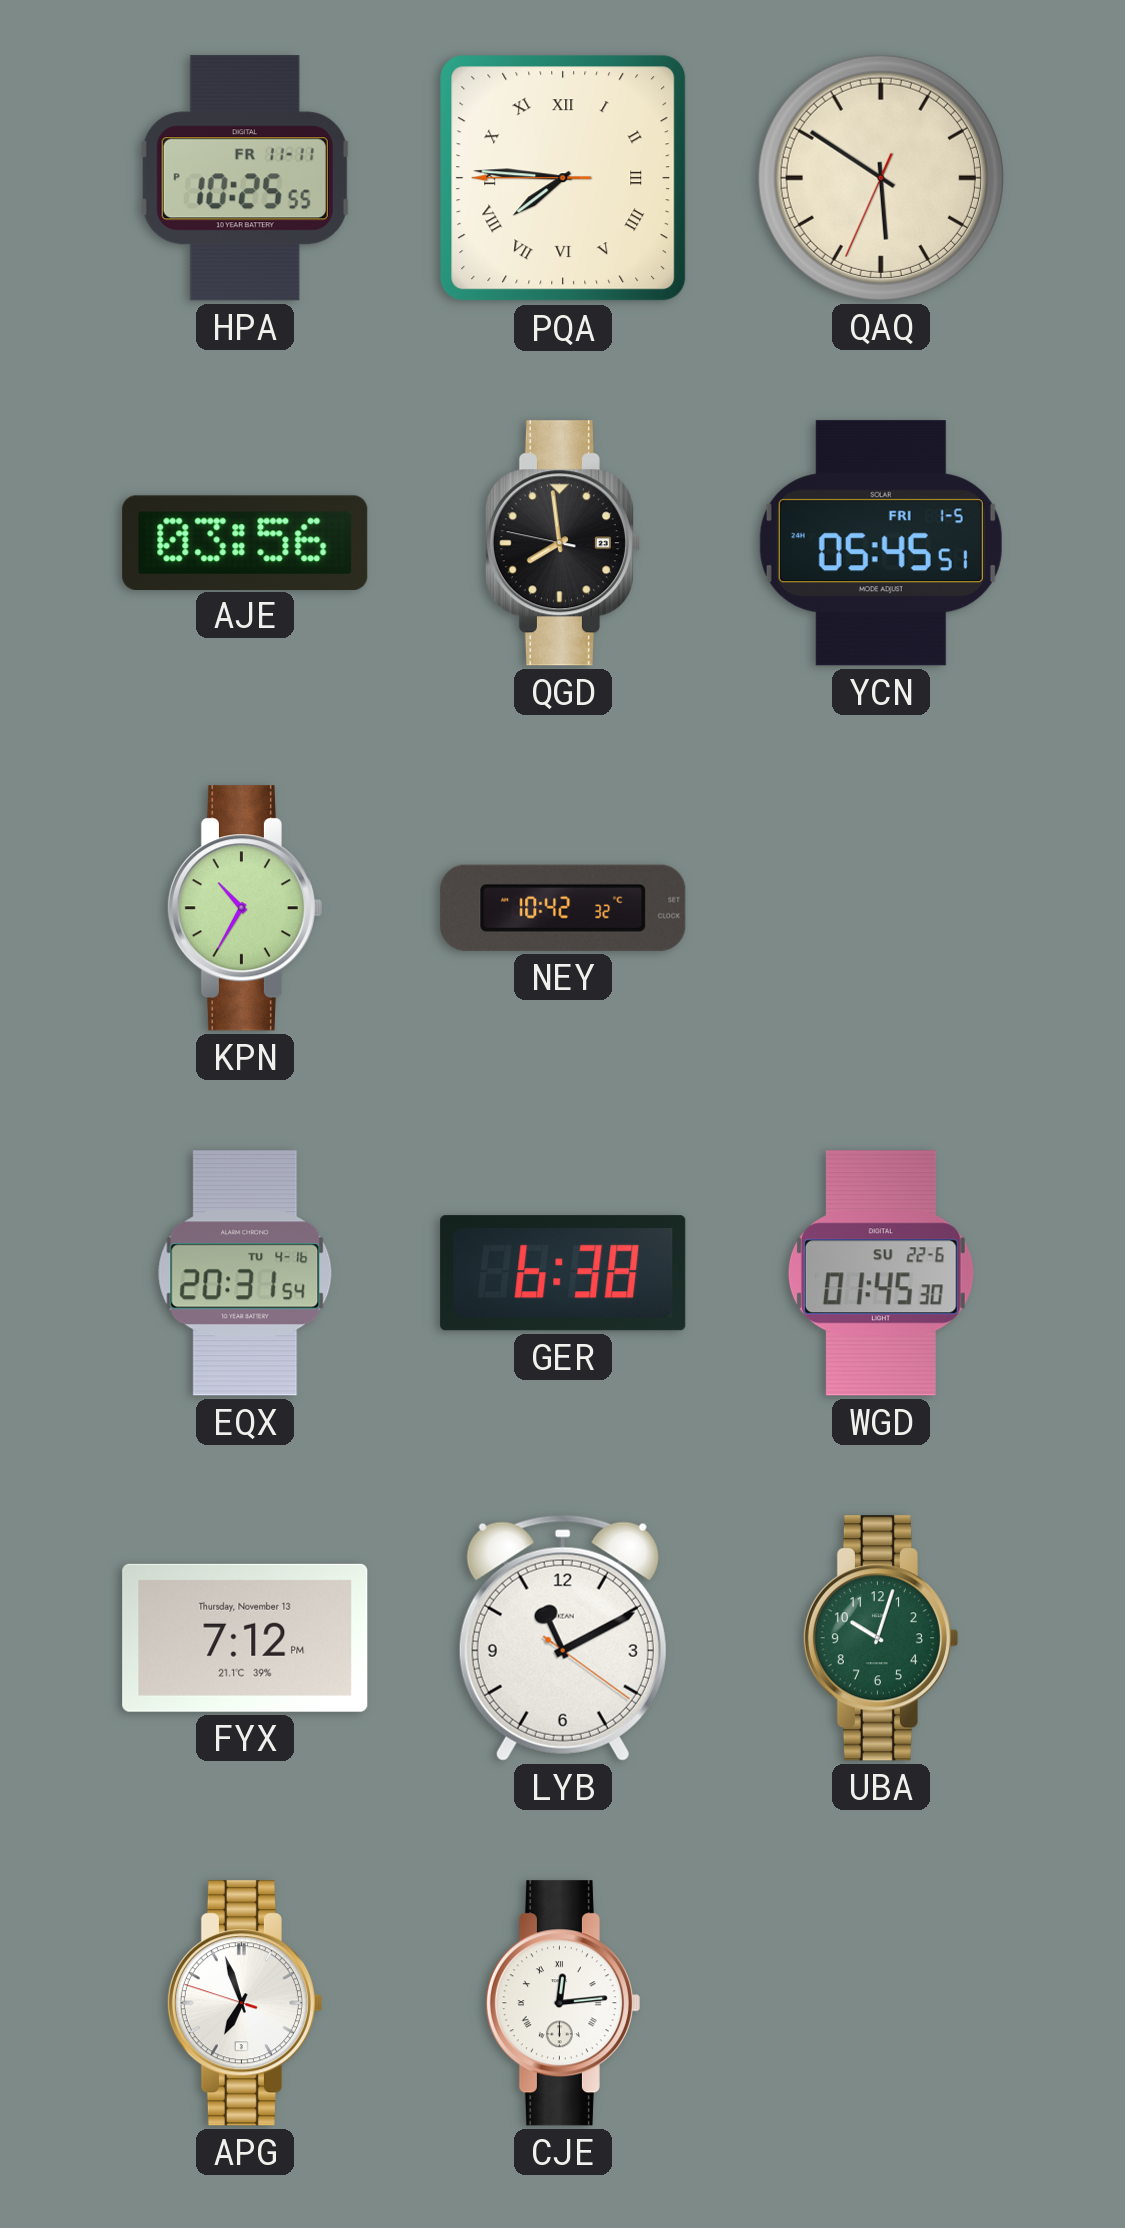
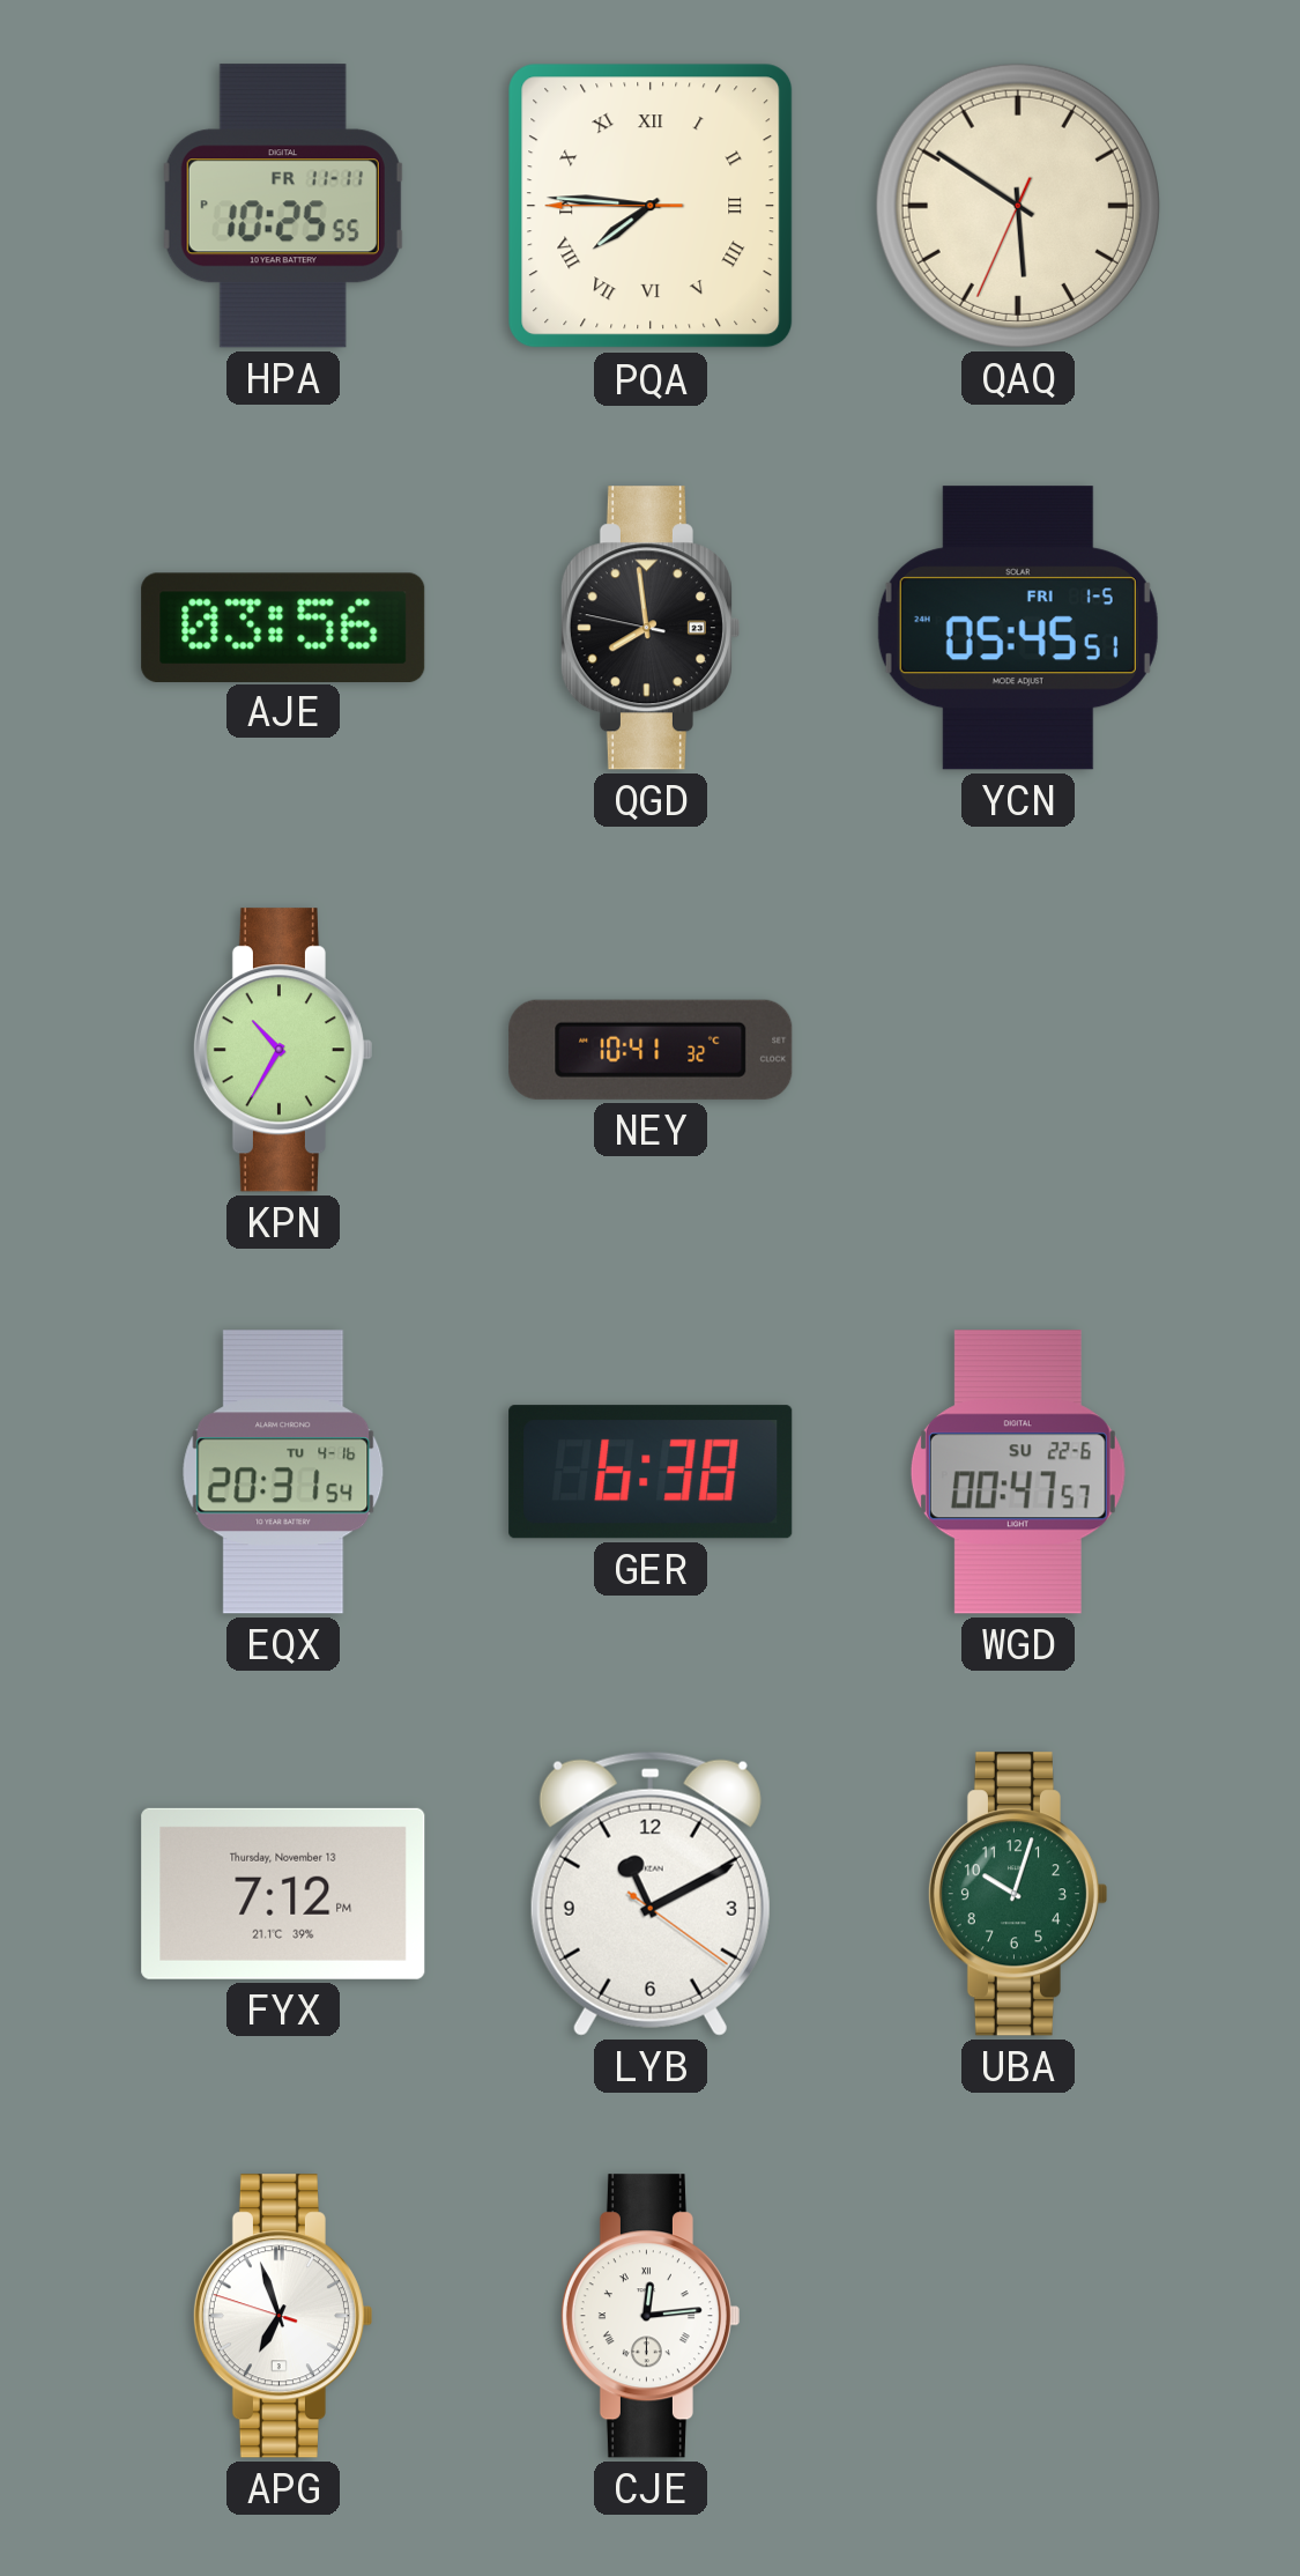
NEY: 10:42 -> 10:41 (651, 1050)
WGD: 01:45 -> 00:47 (1018, 1472)
